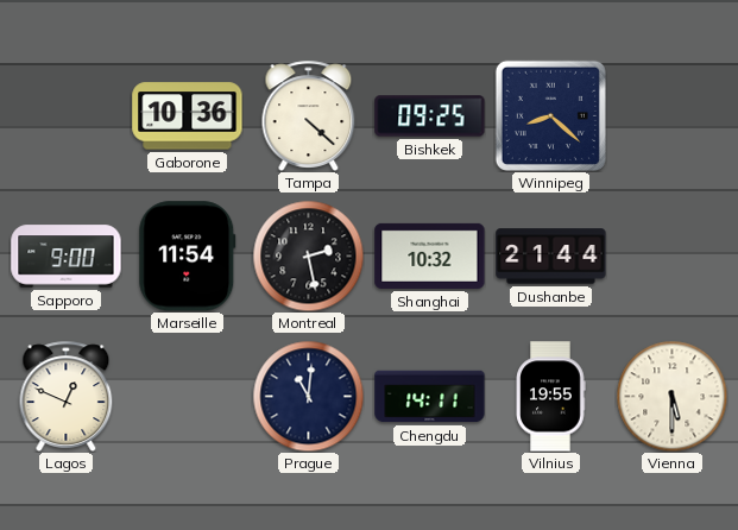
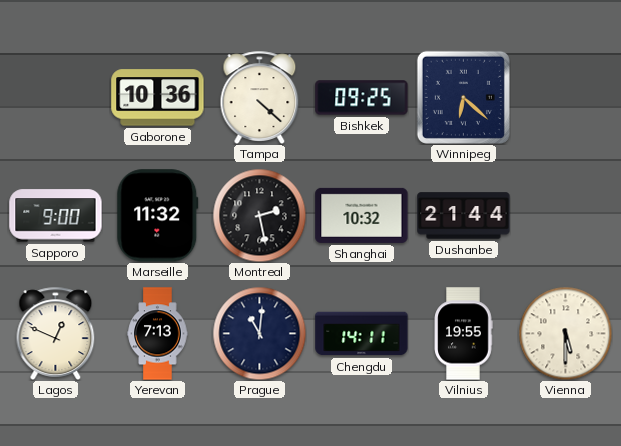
Winnipeg: 8:22 -> 6:22 (463, 97)
Marseille: 11:54 -> 11:32 (158, 216)
Yerevan: none -> 7:13 (158, 334)
